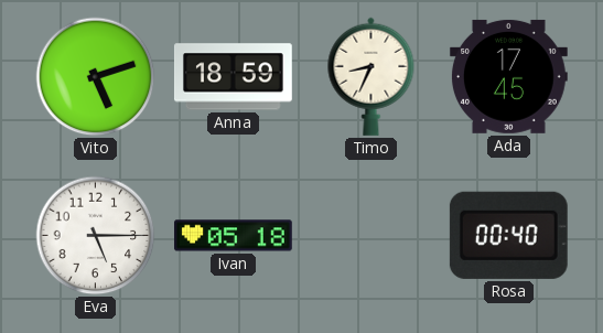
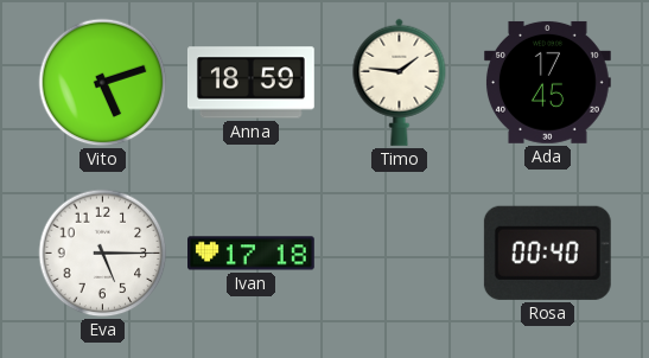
Timo: 8:34 -> 1:46 (400, 82)
Ivan: 05:18 -> 17:18 (252, 254)
